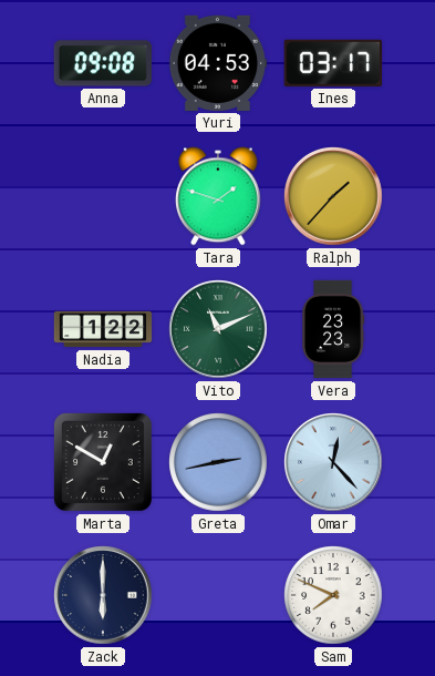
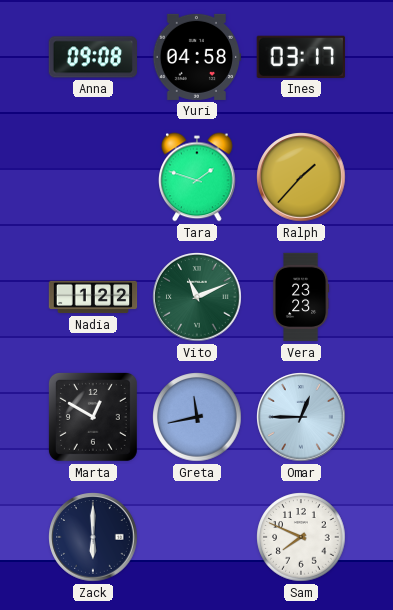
Yuri: 04:53 -> 04:58 (197, 57)
Greta: 2:43 -> 11:43 (197, 417)
Omar: 12:23 -> 12:45 (301, 417)
